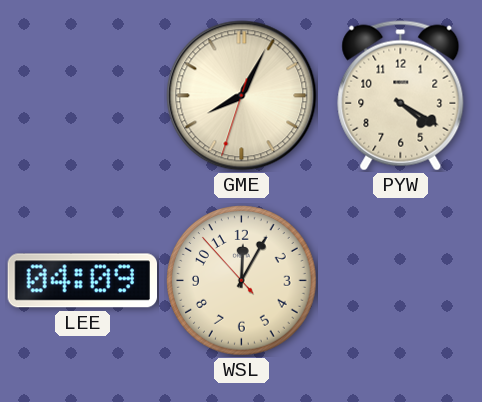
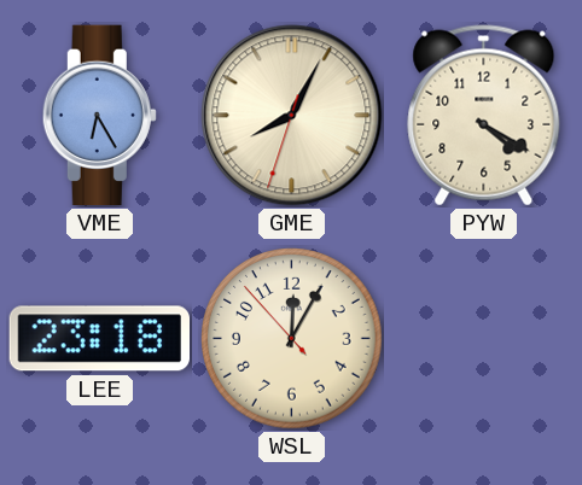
VME: none -> 6:25 (99, 116)
LEE: 04:09 -> 23:18 (99, 339)
